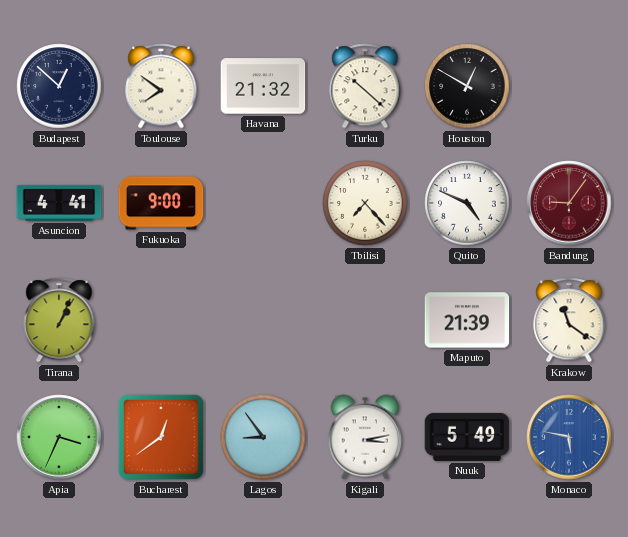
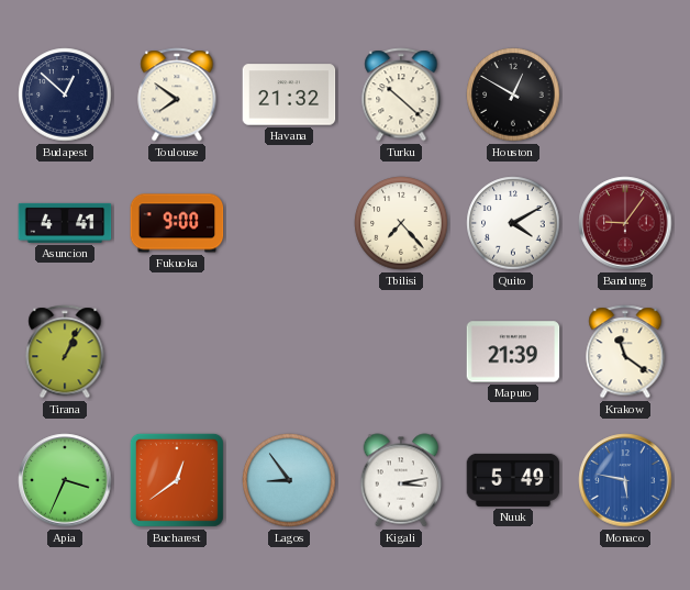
Quito: 4:49 -> 4:10 (513, 223)
